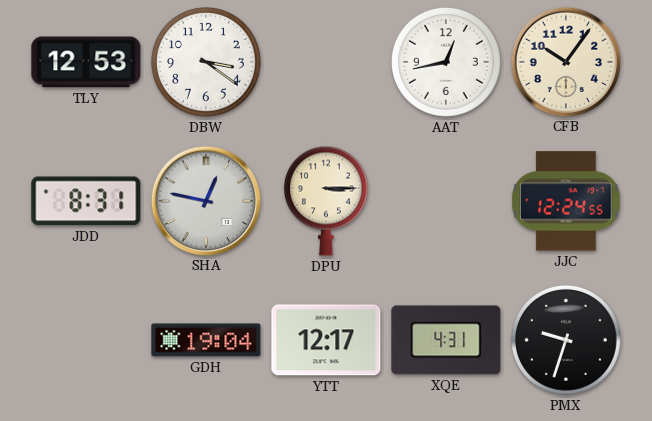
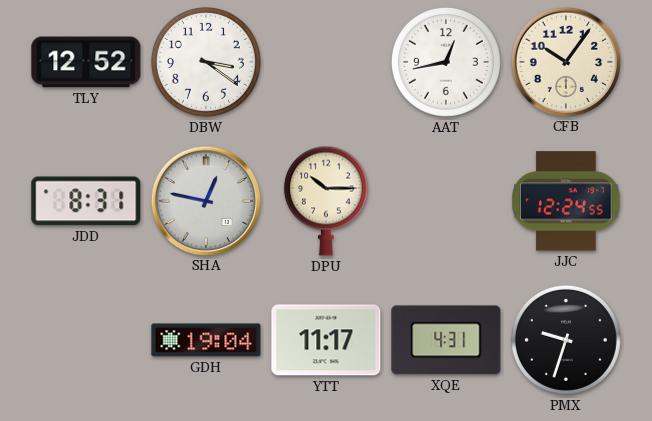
TLY: 12:53 -> 12:52 (86, 62)
DPU: 3:15 -> 10:15 (326, 201)
YTT: 12:17 -> 11:17 (326, 340)
